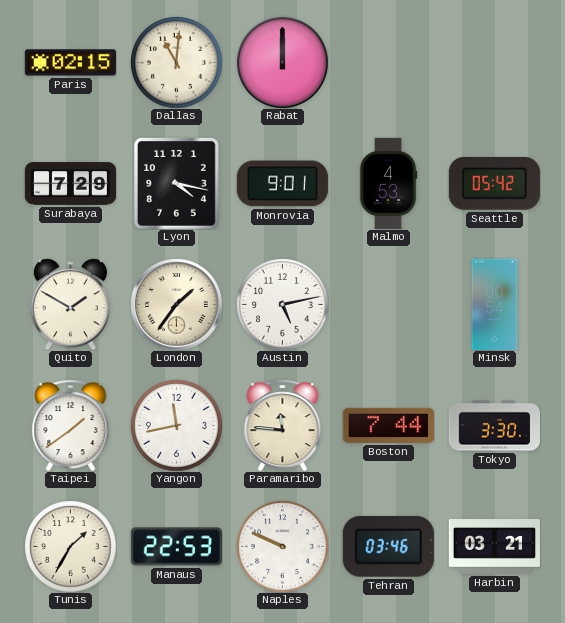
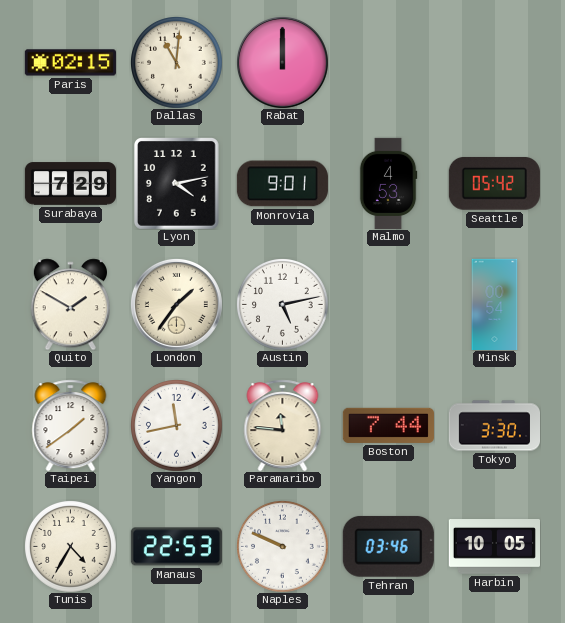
Lyon: 4:17 -> 4:13 (177, 184)
Tunis: 1:35 -> 4:35 (71, 547)
Harbin: 03:21 -> 10:05 (494, 547)
